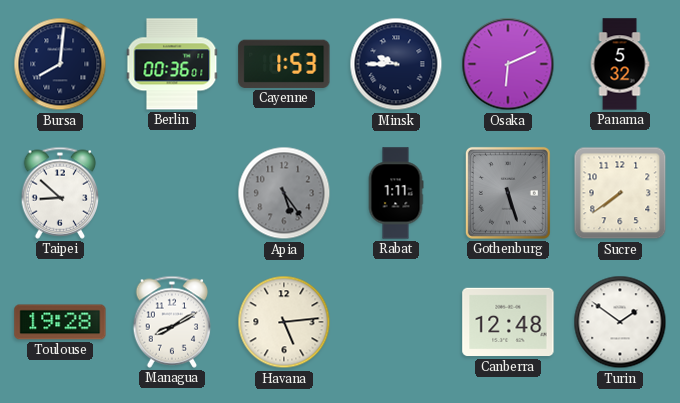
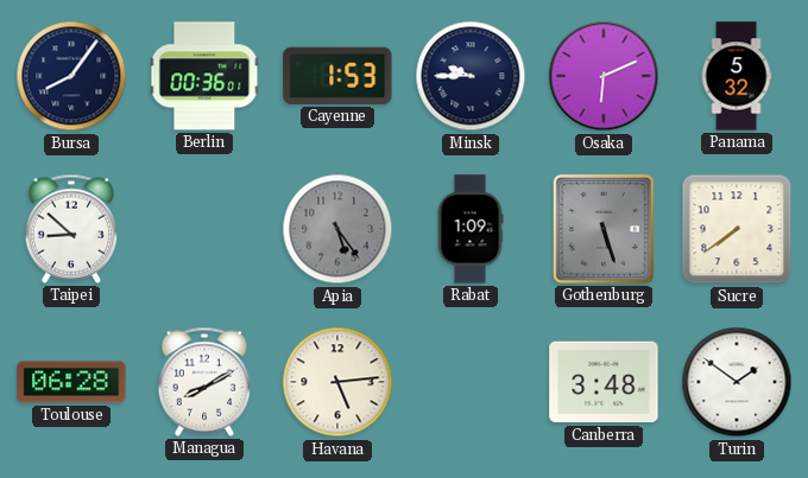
Bursa: 8:01 -> 8:06 (71, 76)
Rabat: 1:11 -> 1:09 (471, 229)
Toulouse: 19:28 -> 06:28 (71, 382)
Canberra: 12:48 -> 3:48 (604, 382)
